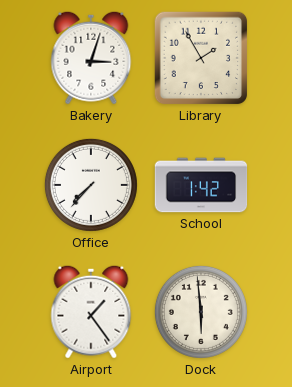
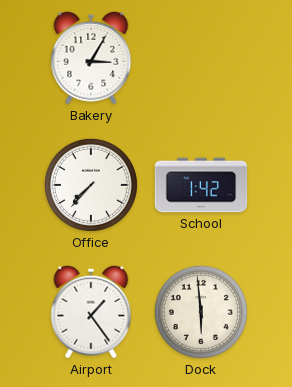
Bakery: 3:03 -> 3:05 (91, 58)
Library: 1:55 -> none (201, 58)
